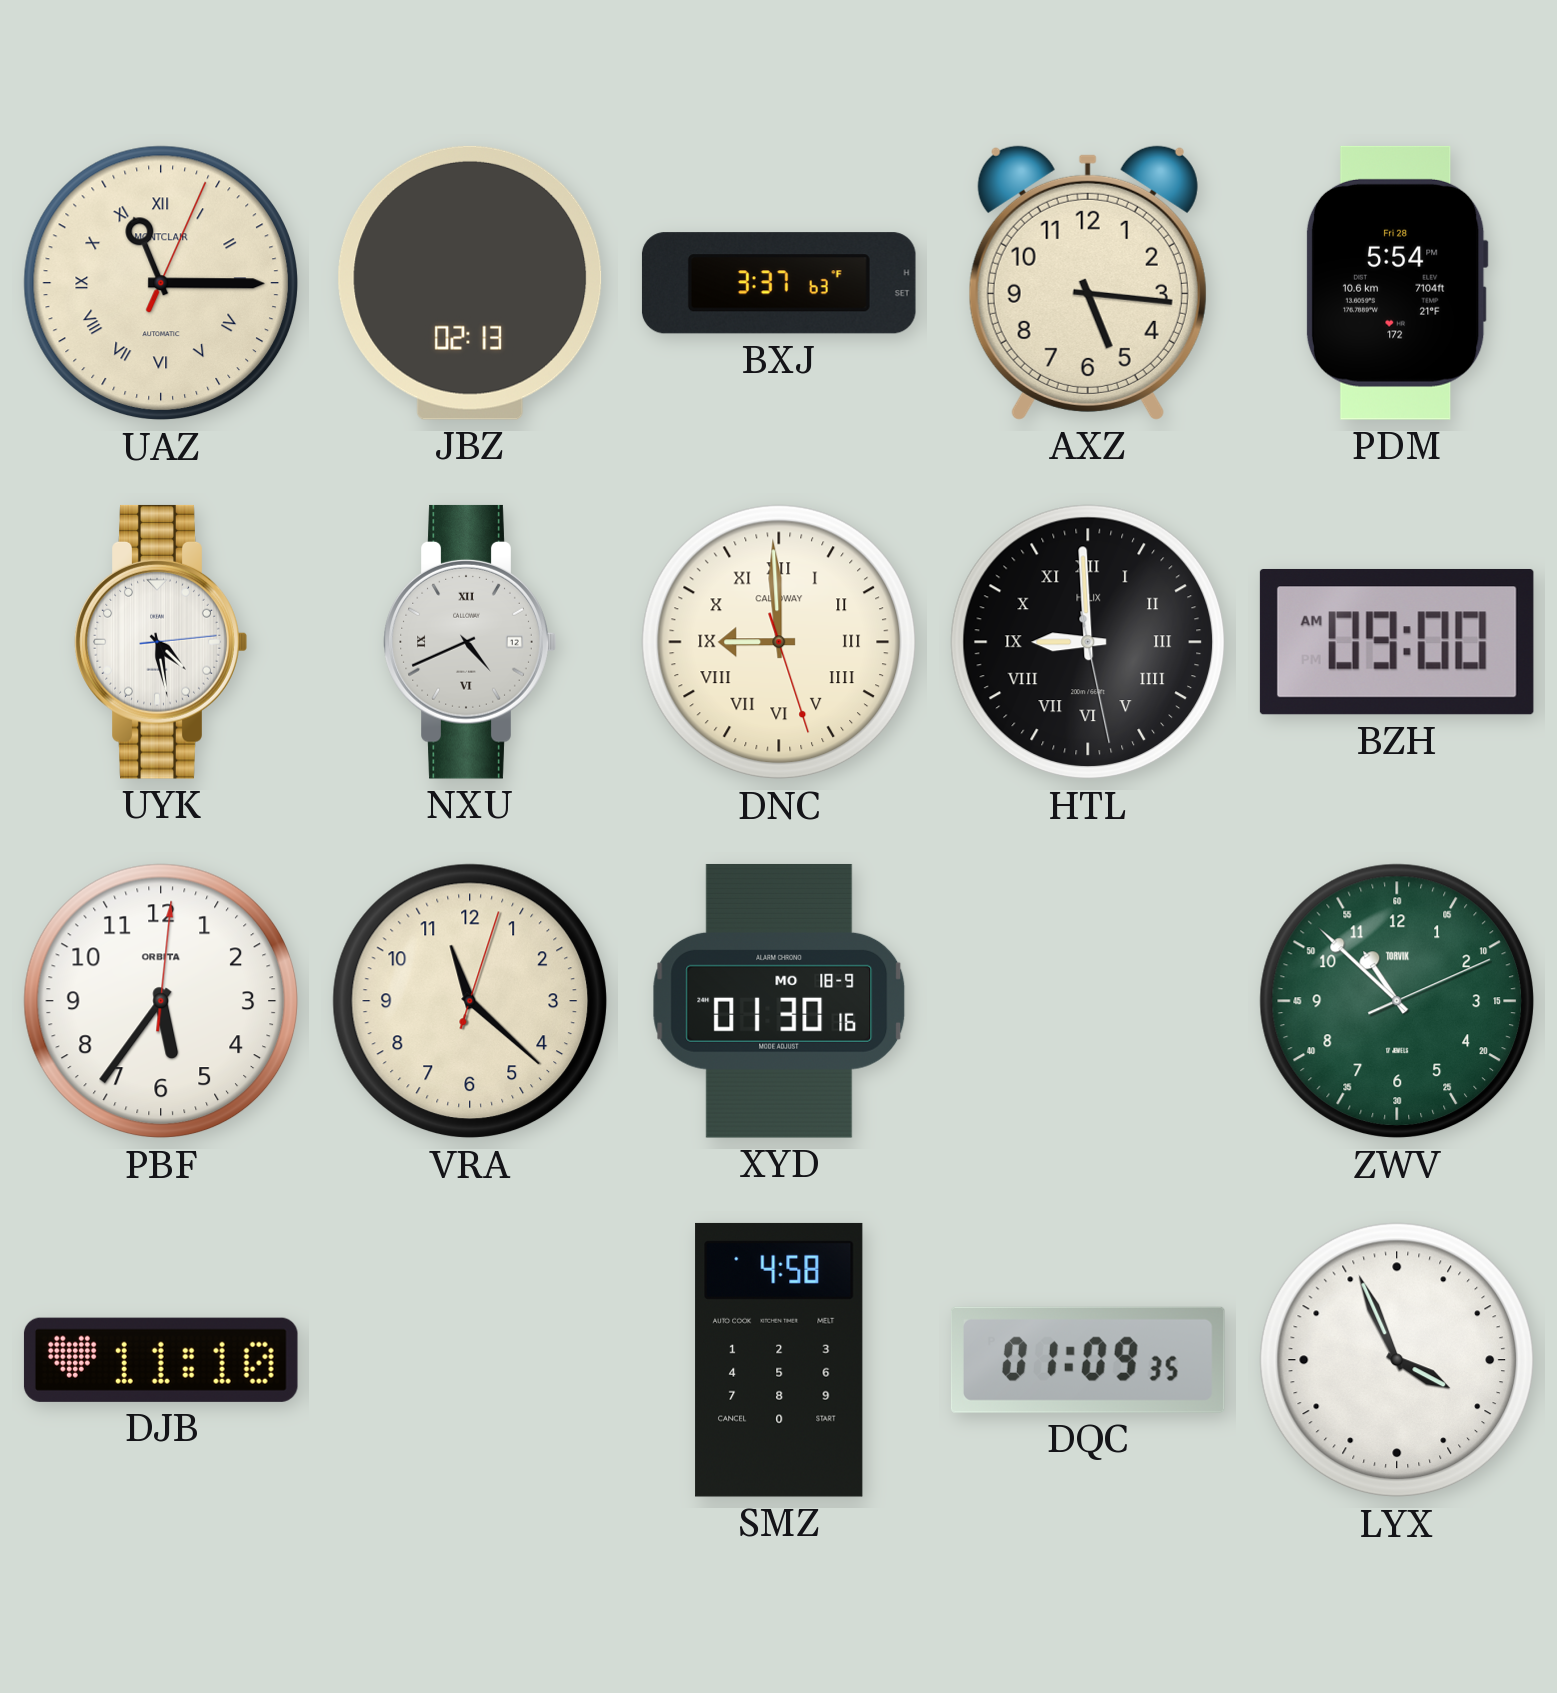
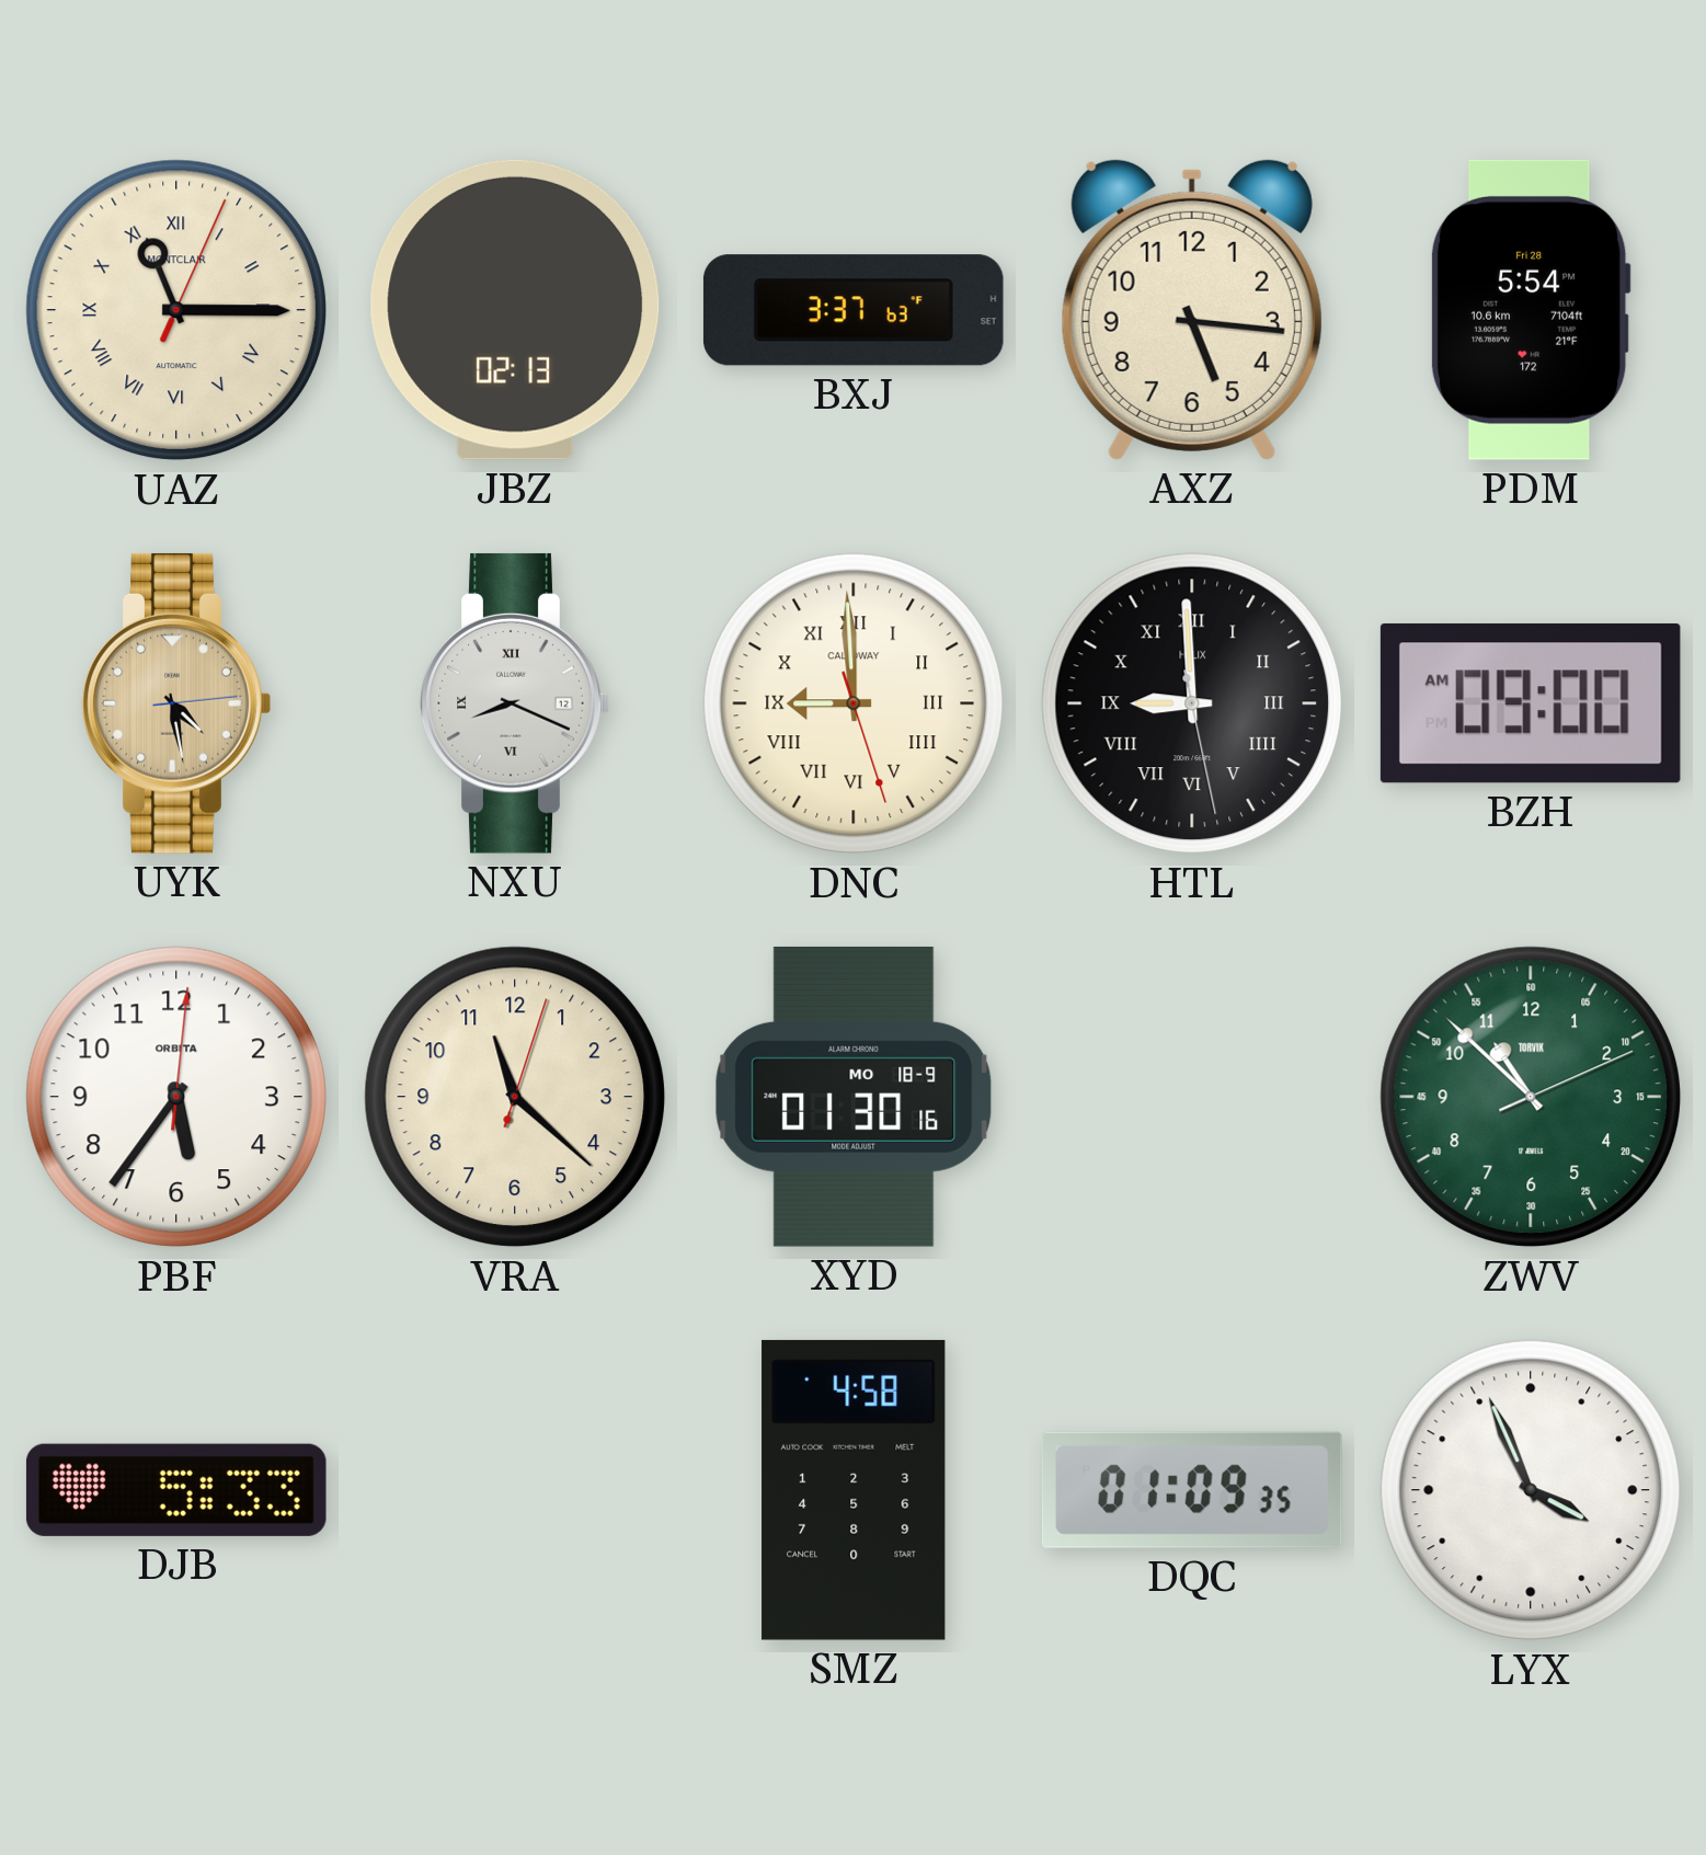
UYK dial: white -> champagne (176, 703)
NXU: 4:41 -> 8:19 (515, 703)
DJB: 11:10 -> 5:33 (176, 1490)
